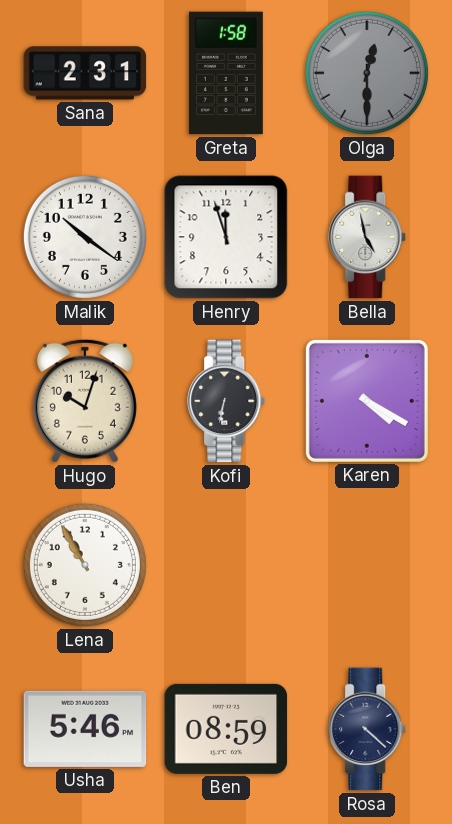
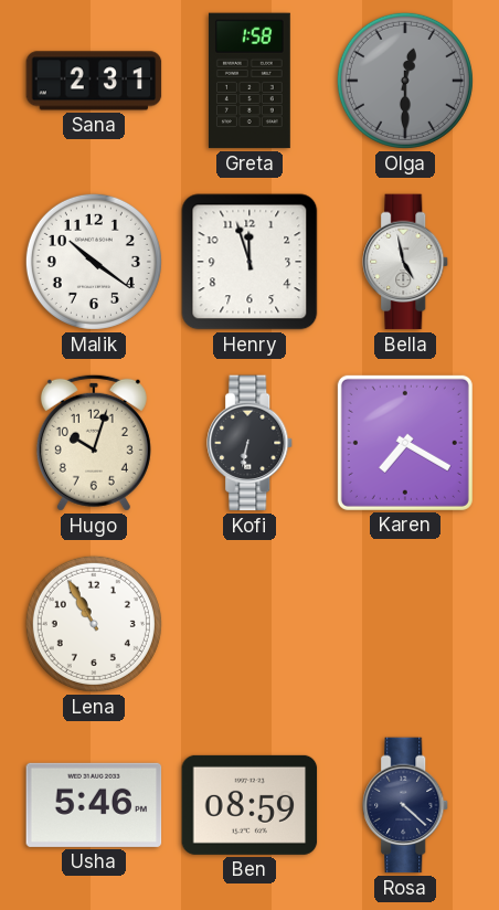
Karen: 4:20 -> 7:20 (405, 443)
